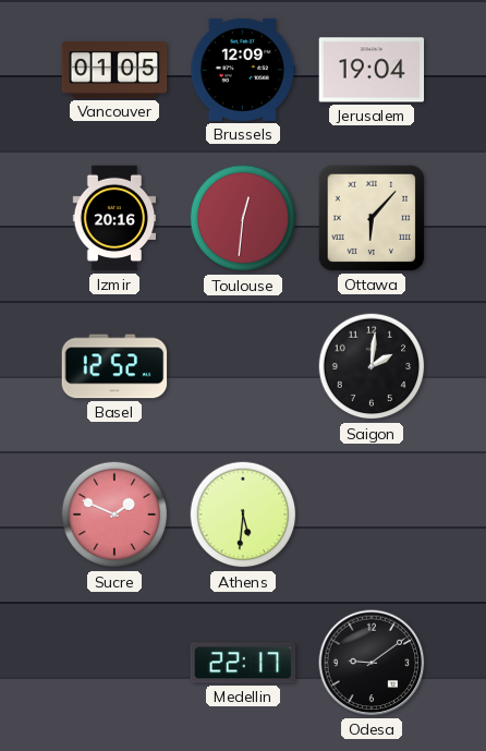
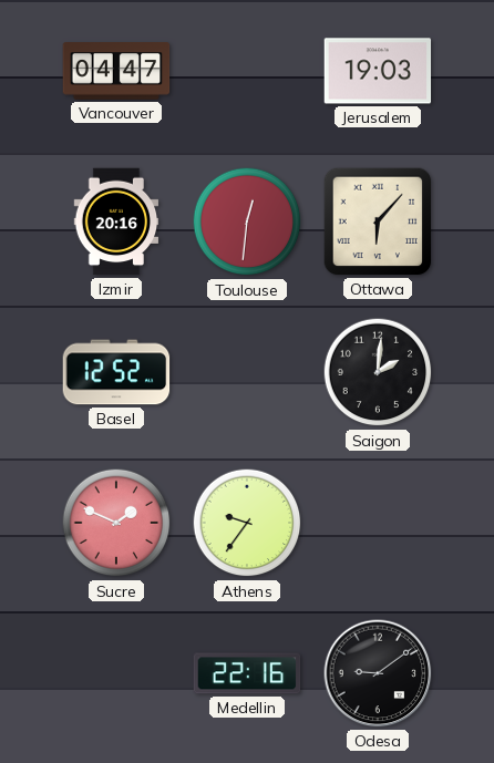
Vancouver: 01:05 -> 04:47 (116, 72)
Brussels: 12:09 -> none (243, 70)
Jerusalem: 19:04 -> 19:03 (378, 71)
Athens: 5:31 -> 9:36 (247, 523)
Medellin: 22:17 -> 22:16 (247, 673)
